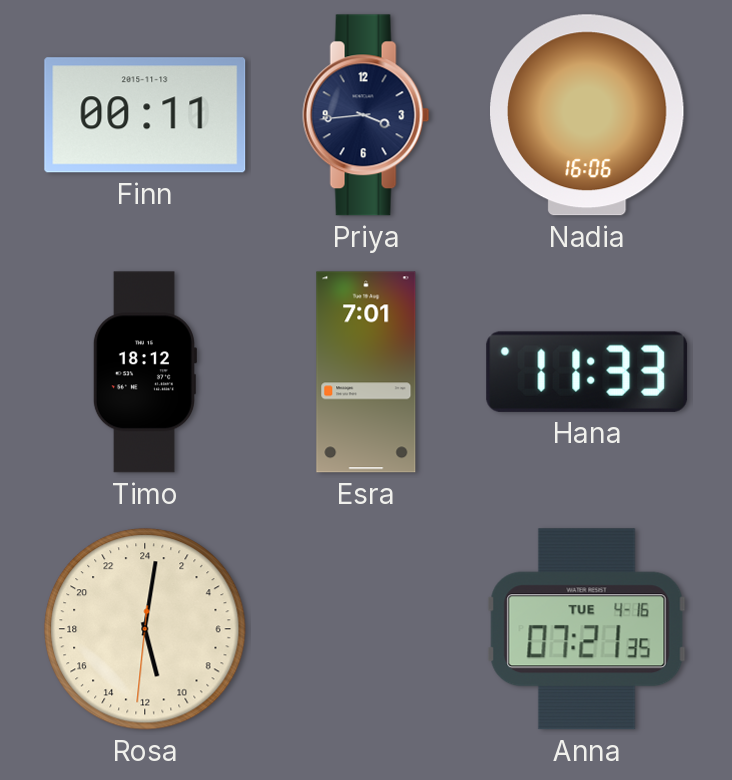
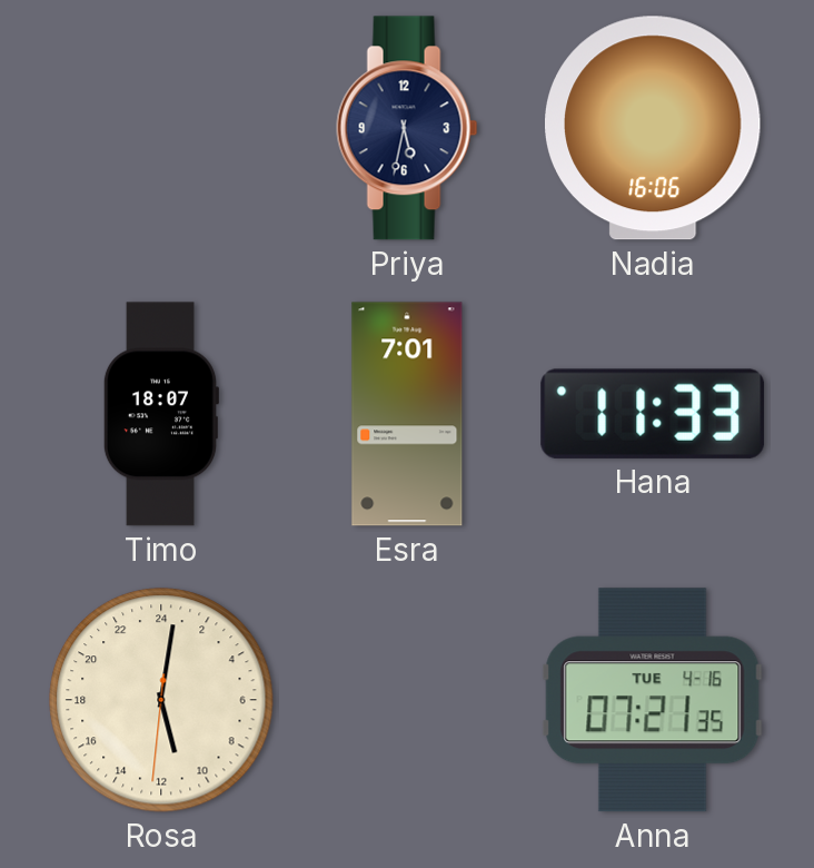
Finn: 00:11 -> none (145, 115)
Priya: 3:44 -> 5:32 (407, 128)
Timo: 18:12 -> 18:07 (160, 414)
